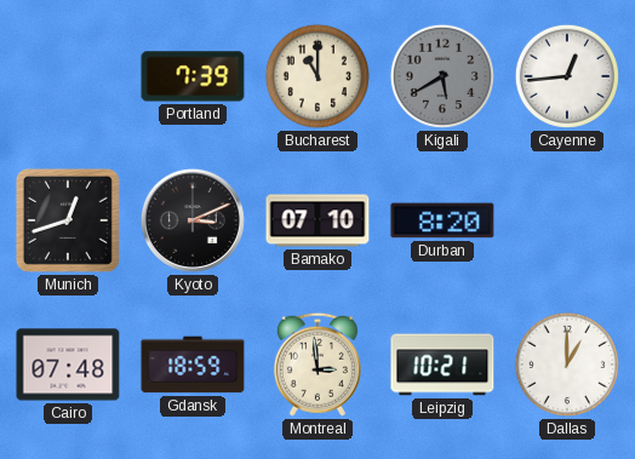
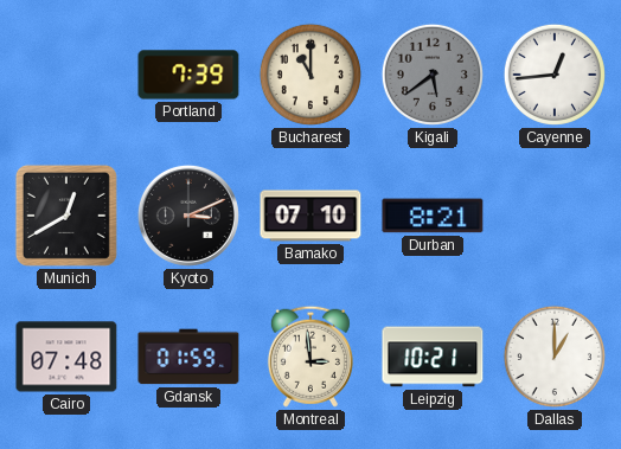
Kigali: 5:40 -> 5:39 (433, 75)
Munich: 12:42 -> 12:40 (66, 216)
Durban: 8:20 -> 8:21 (433, 216)
Gdansk: 18:59 -> 01:59 (188, 357)
